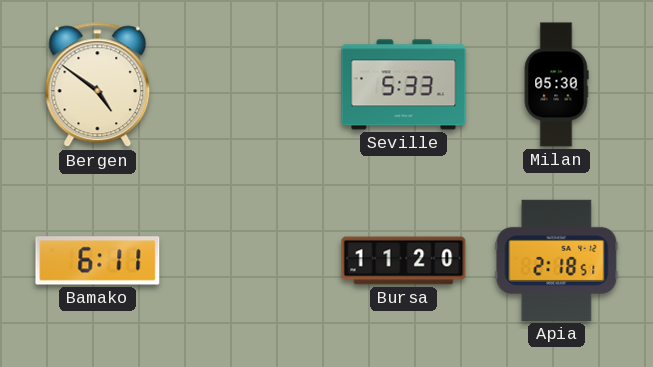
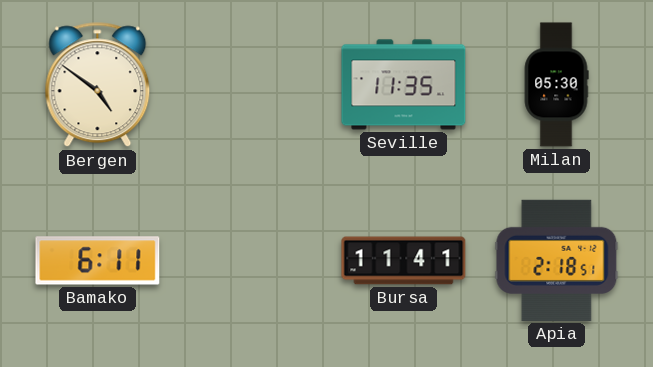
Seville: 5:33 -> 11:35 (404, 85)
Bursa: 11:20 -> 11:41 (404, 261)
